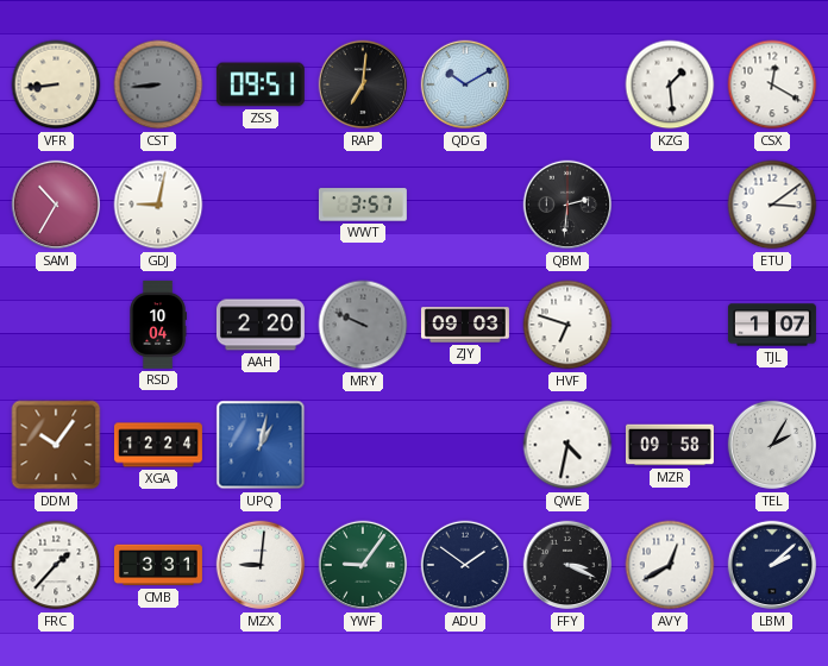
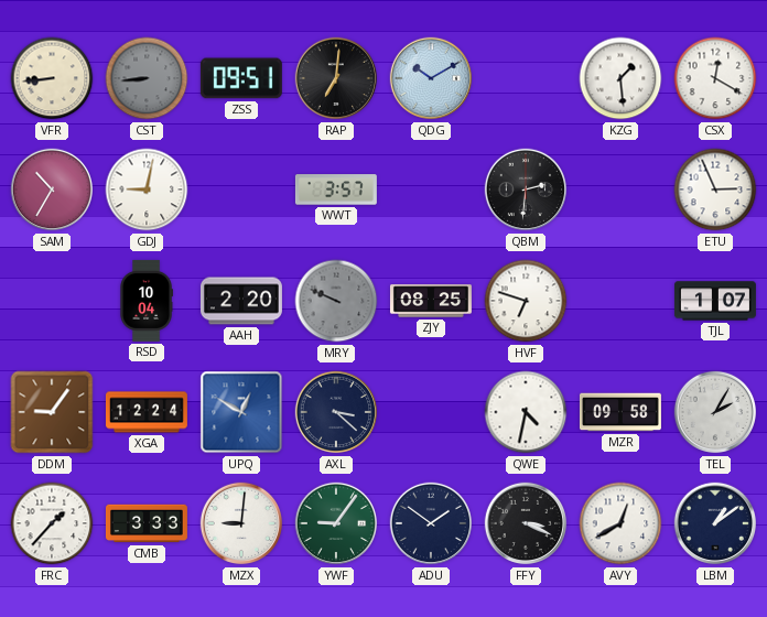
ETU: 3:09 -> 2:56 (715, 190)
ZJY: 09:03 -> 08:25 (431, 301)
DDM: 10:06 -> 9:06 (52, 412)
UPQ: 1:02 -> 12:50 (241, 412)
AXL: none -> 3:22 (336, 412)
CMB: 3:31 -> 3:33 (147, 523)
LBM: 2:08 -> 1:09 (715, 523)
